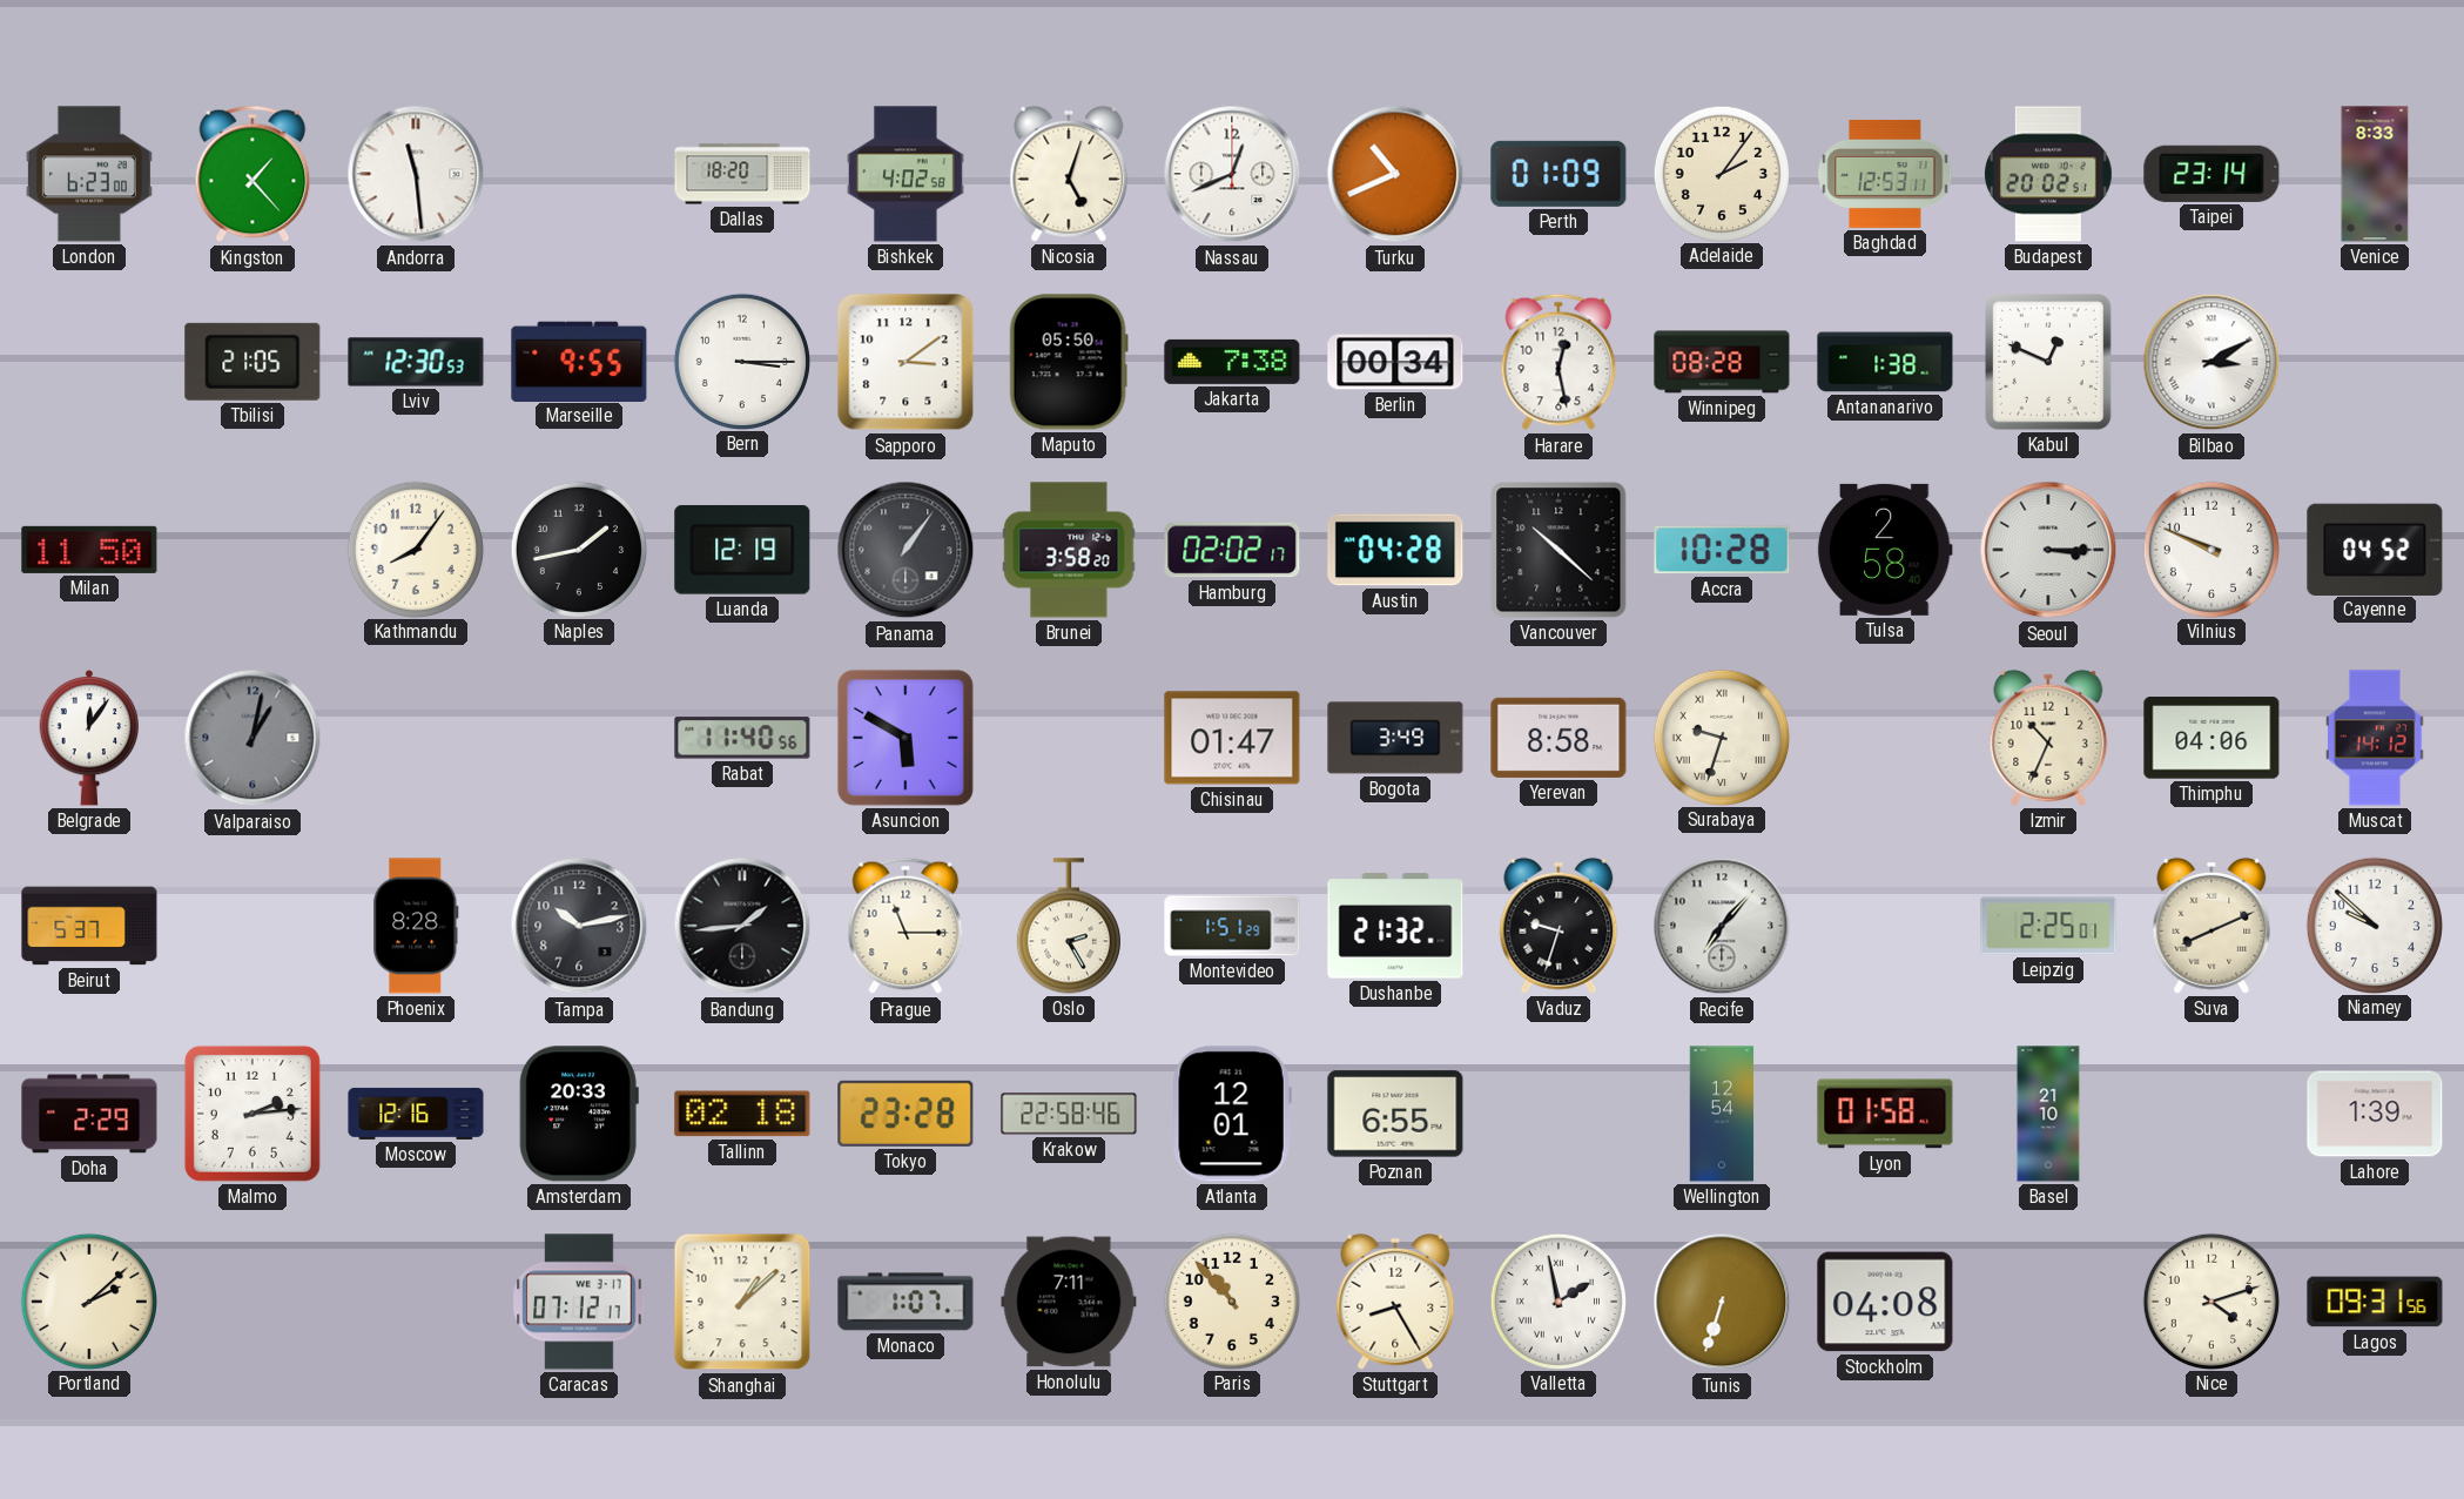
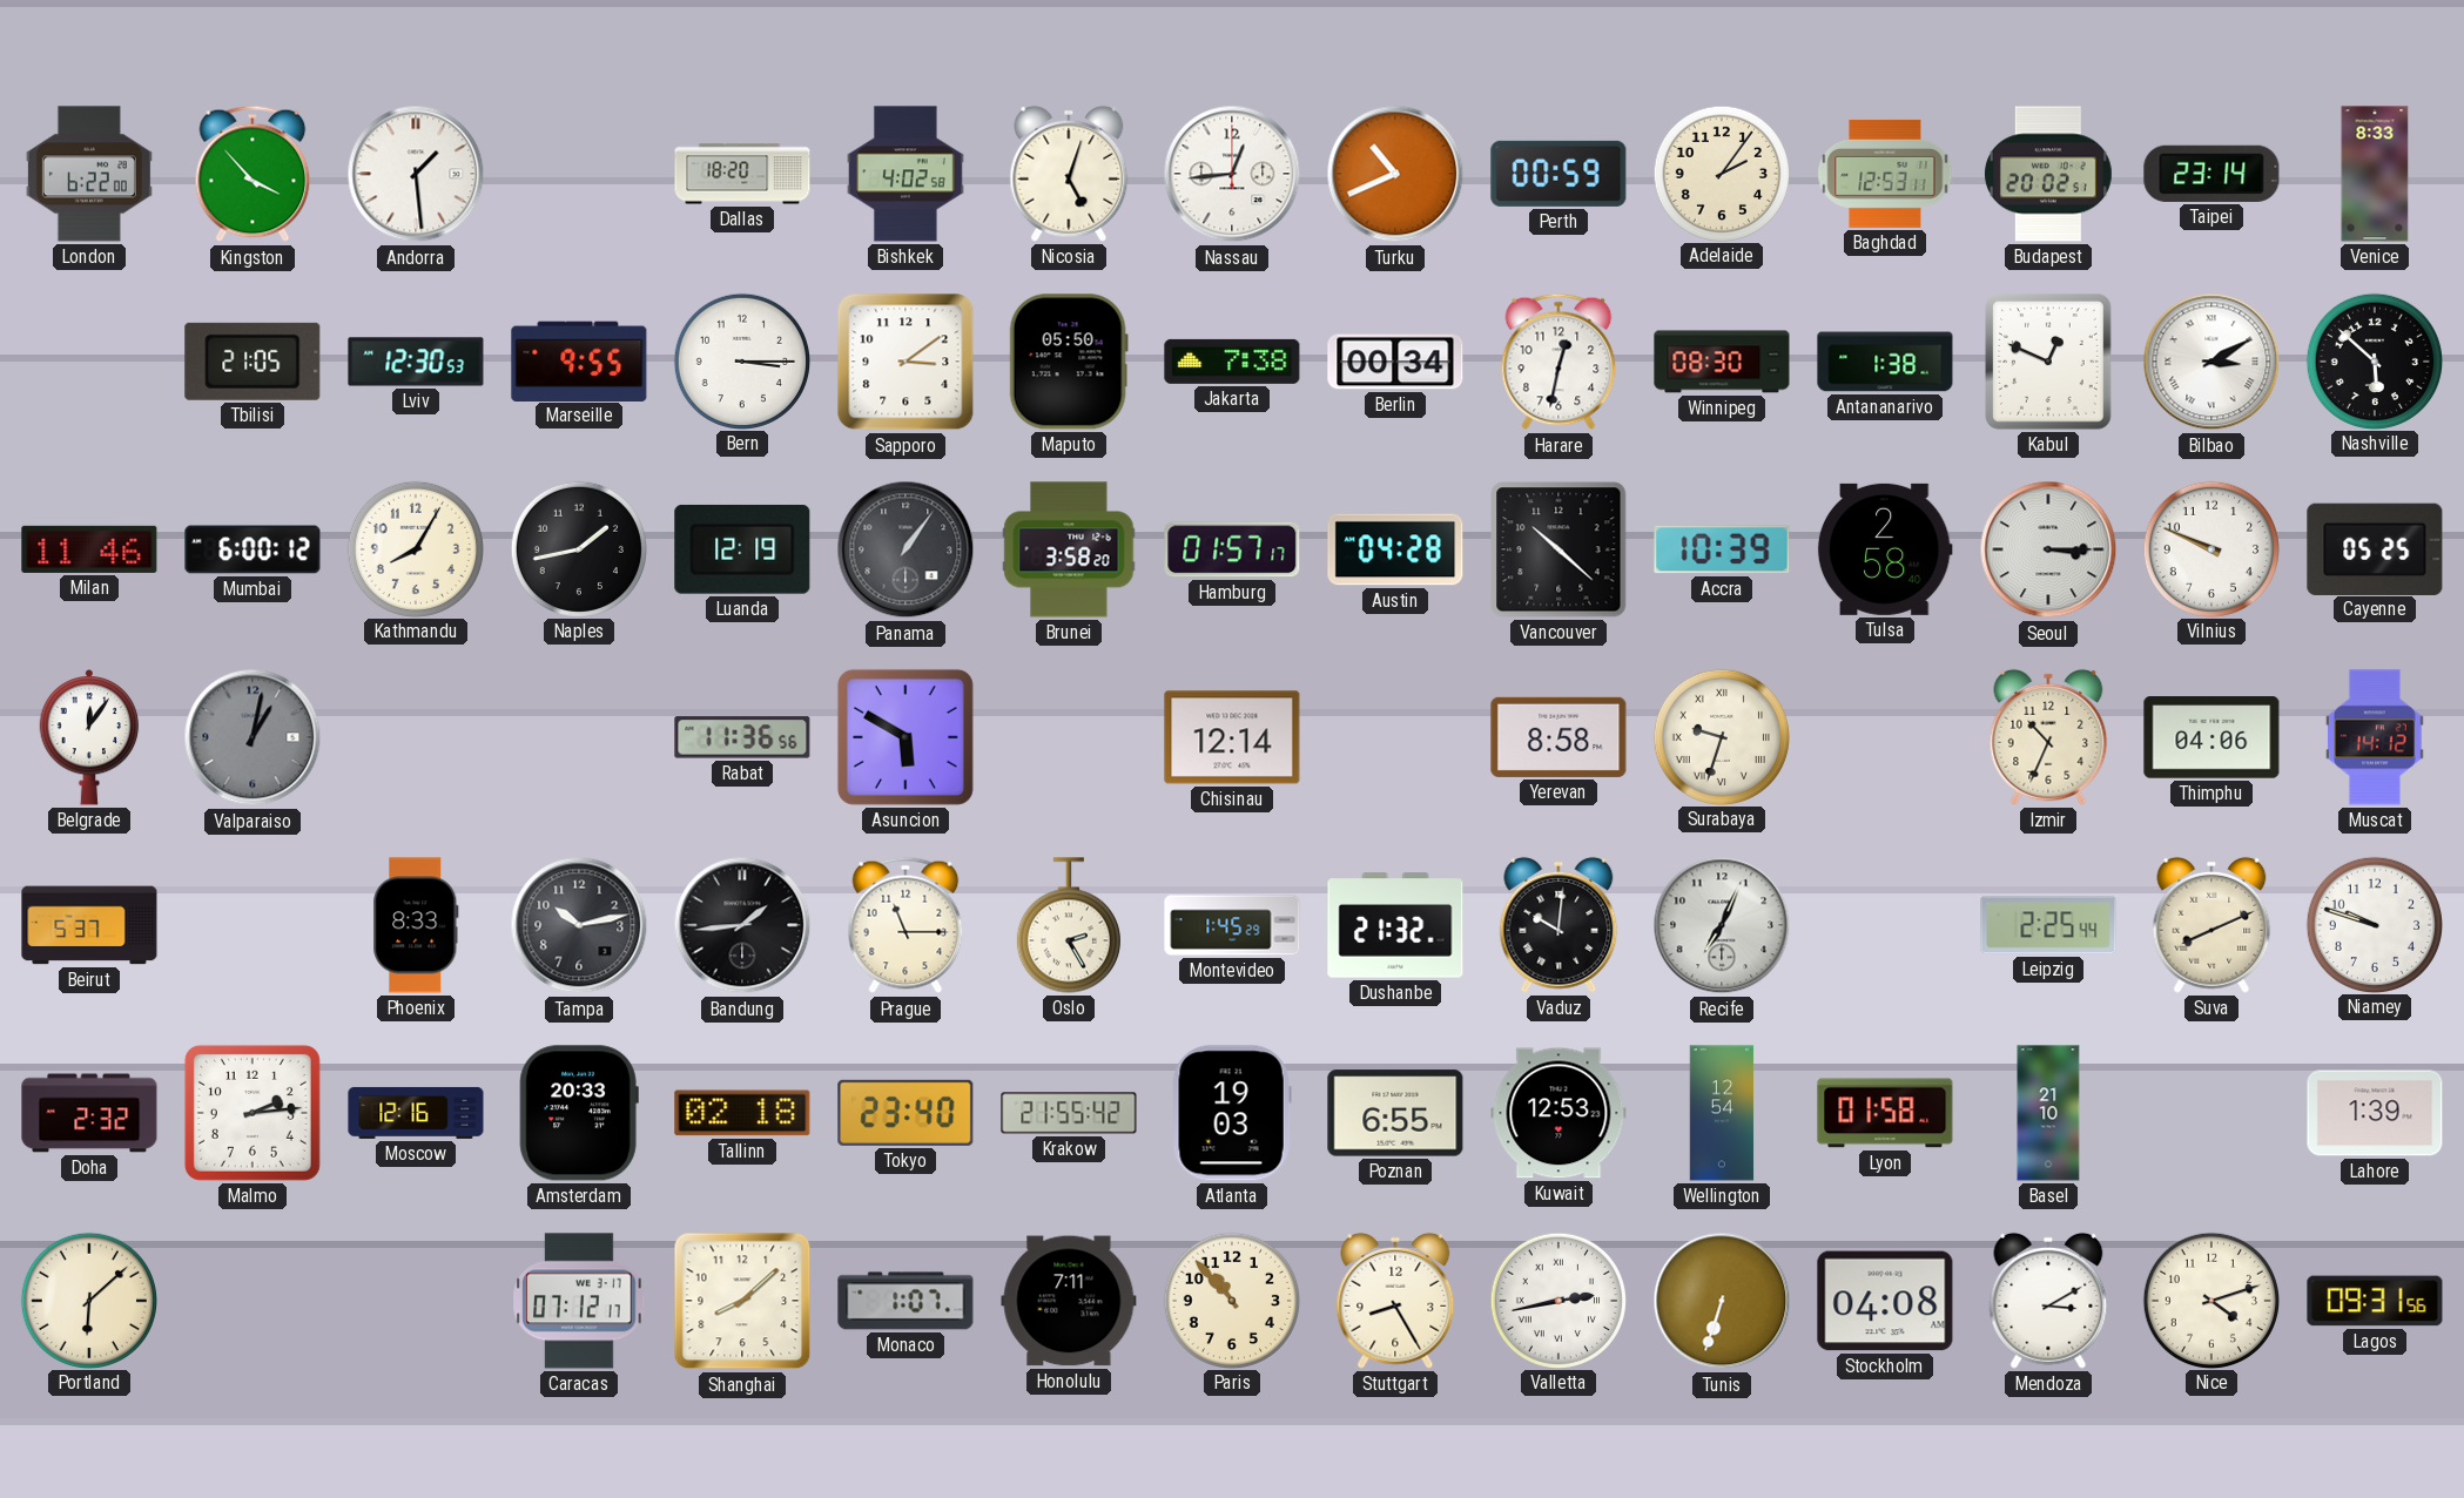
London: 6:23 -> 6:22 (89, 174)
Kingston: 1:23 -> 3:53 (253, 174)
Andorra: 11:29 -> 1:29 (416, 174)
Nassau: 12:41 -> 12:44 (1232, 174)
Perth: 01:09 -> 00:59 (1558, 174)
Harare: 12:28 -> 12:32 (1558, 362)
Winnipeg: 08:28 -> 08:30 (1722, 362)
Nashville: none -> 5:52 (2374, 360)
Milan: 11:50 -> 11:46 (89, 549)
Mumbai: none -> 6:00 (253, 549)
Kathmandu: 8:06 -> 8:05 (415, 548)
Hamburg: 02:02 -> 01:57 (1232, 549)
Accra: 10:28 -> 10:39 (1722, 549)
Cayenne: 04:52 -> 05:25 (2375, 548)
Rabat: 11:40 -> 11:36 (742, 737)
Chisinau: 01:47 -> 12:14 (1232, 737)
Bogota: 3:49 -> none (1395, 738)
Phoenix: 8:28 -> 8:33 (416, 925)
Montevideo: 1:51 -> 1:45 (1232, 925)
Vaduz: 9:33 -> 10:01 (1558, 925)
Recife: 7:07 -> 7:04 (1722, 925)
Leipzig: 2:25:01 -> 2:25:44 (2048, 925)
Niamey: 9:52 -> 9:48 (2374, 924)
Doha: 2:29 -> 2:32 (89, 1113)
Tokyo: 23:28 -> 23:40 (906, 1113)
Krakow: 22:58 -> 21:55 (1069, 1113)
Atlanta: 12:01 -> 19:03 (1232, 1113)
Kuwait: none -> 12:53 (1558, 1113)
Portland: 2:08 -> 6:08 (88, 1300)
Shanghai: 1:08 -> 8:08 (742, 1301)
Valletta: 1:58 -> 2:43 (1557, 1300)
Mendoza: none -> 3:10 (2048, 1301)
